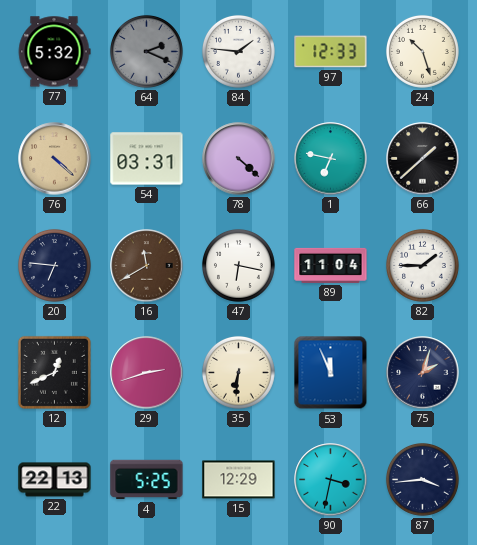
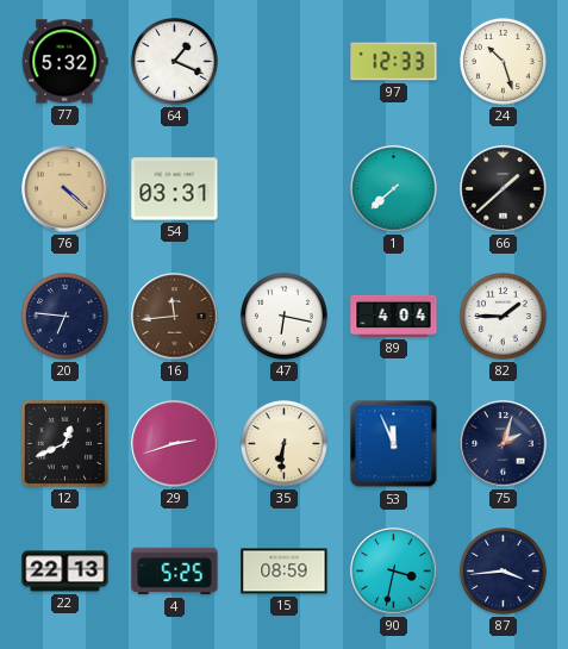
64: 2:19 -> 1:19 (174, 61)
64 dial: grey -> white (174, 61)
84: 1:46 -> none (238, 51)
78: 4:22 -> none (239, 159)
1: 6:47 -> 7:38 (394, 189)
16: 11:40 -> 11:44 (175, 317)
89: 11:04 -> 4:04 (394, 316)
15: 12:29 -> 08:59 (285, 572)
